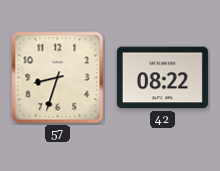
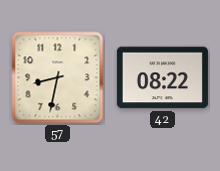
57: 8:33 -> 8:32 (58, 78)
